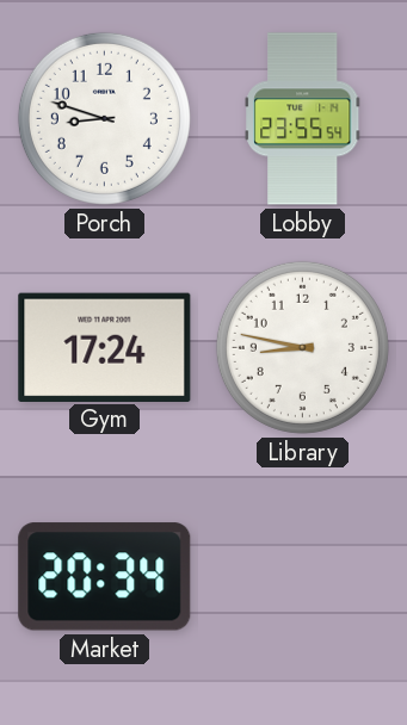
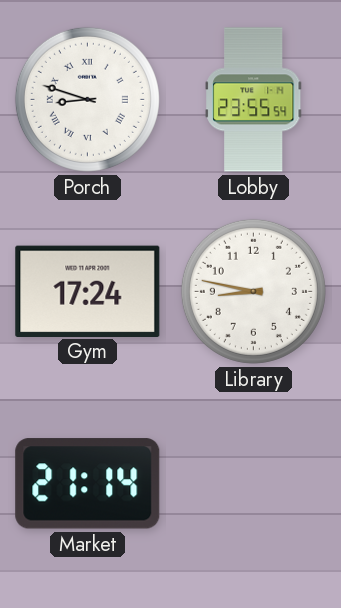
Porch numerals: Arabic -> Roman (87, 99)
Market: 20:34 -> 21:14 (88, 484)
